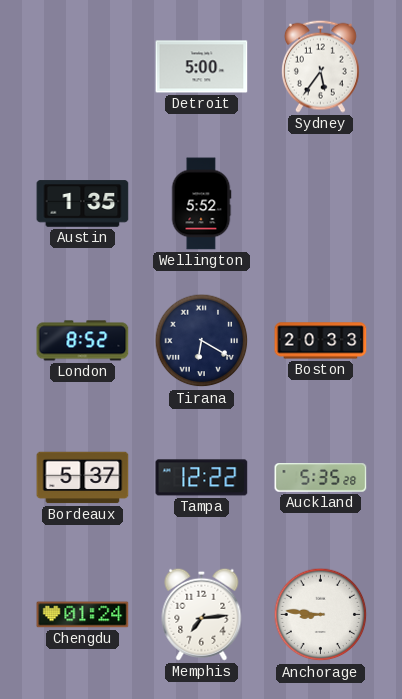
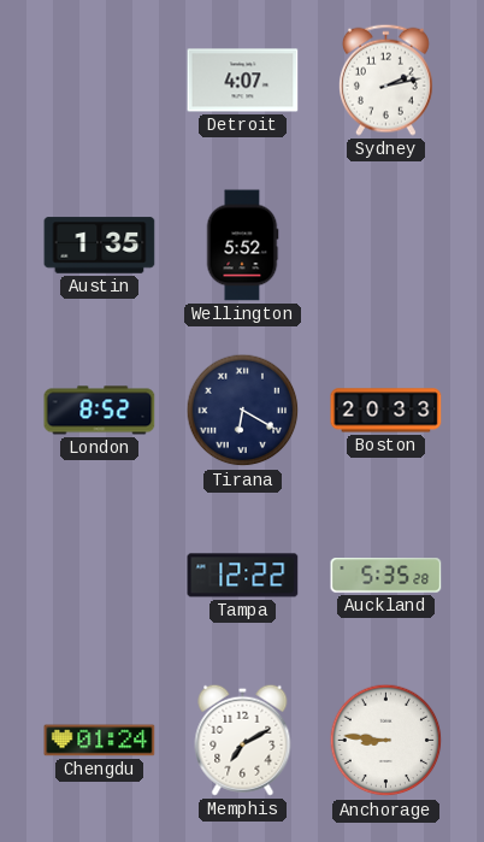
Detroit: 5:00 -> 4:07 (243, 81)
Sydney: 5:36 -> 2:13 (385, 80)
Bordeaux: 5:37 -> none (83, 478)
Memphis: 7:14 -> 7:10 (243, 740)
